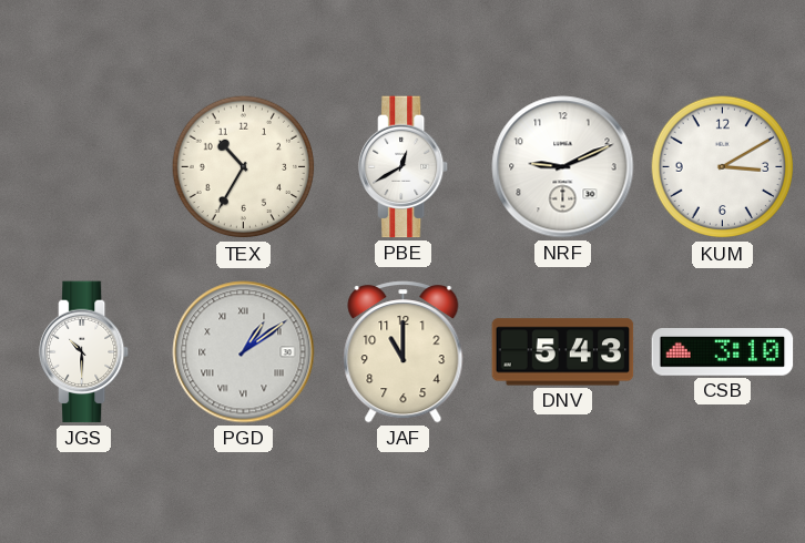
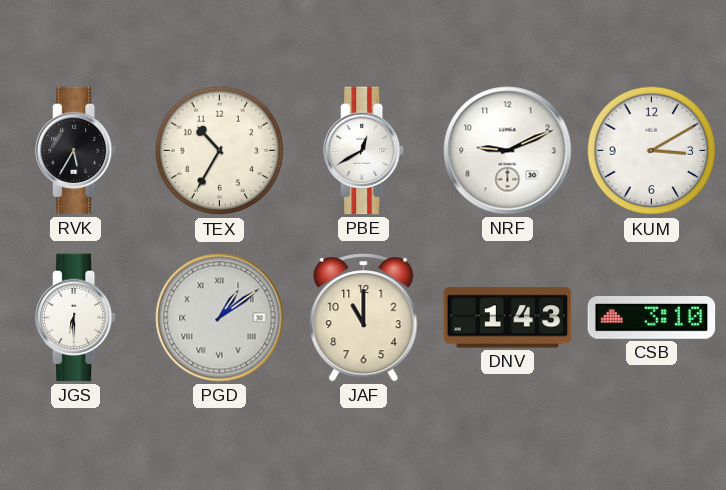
RVK: none -> 5:35 (77, 151)
JGS: 10:30 -> 6:30 (77, 318)
DNV: 5:43 -> 1:43 (508, 318)
